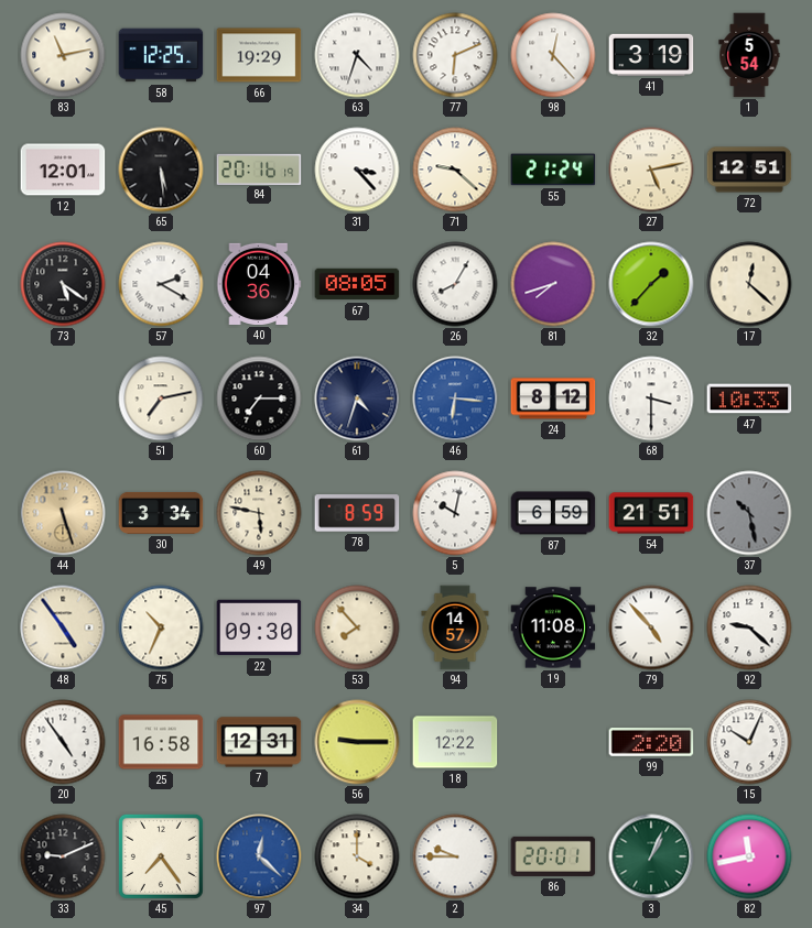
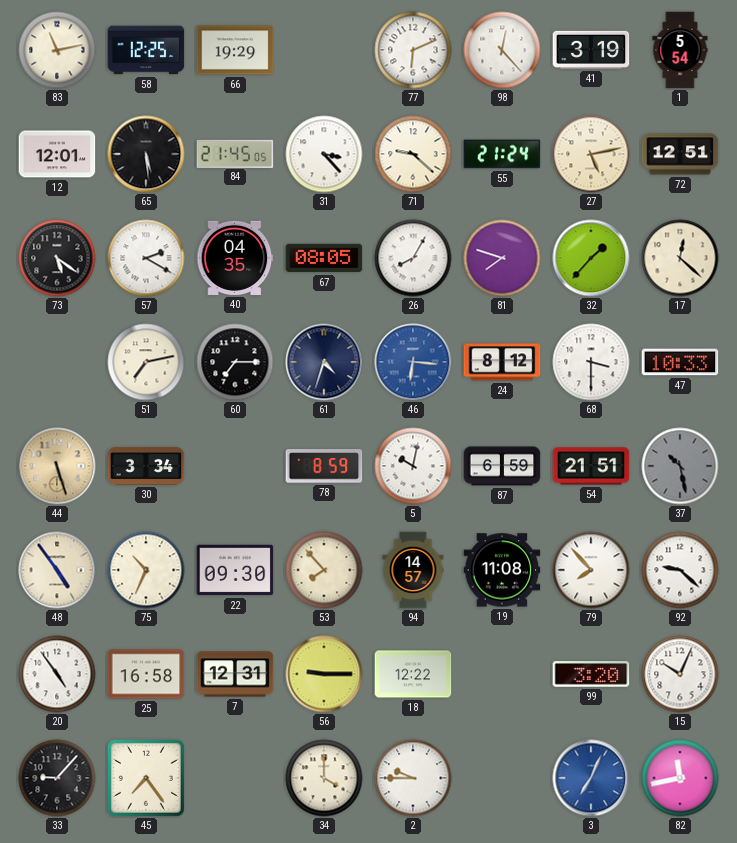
63: 4:33 -> none (357, 55)
84: 20:16 -> 21:45 (235, 153)
40: 04:36 -> 04:35 (235, 258)
81: 7:42 -> 7:48 (502, 258)
49: 5:47 -> none (259, 513)
79: 4:53 -> 7:53 (591, 570)
99: 2:20 -> 3:20 (591, 674)
33: 9:11 -> 9:07 (57, 778)
97: 12:22 -> none (259, 856)
86: 20:01 -> none (553, 856)
3: 1:04 -> 7:04 (591, 778)
3 dial: green -> blue (591, 778)
